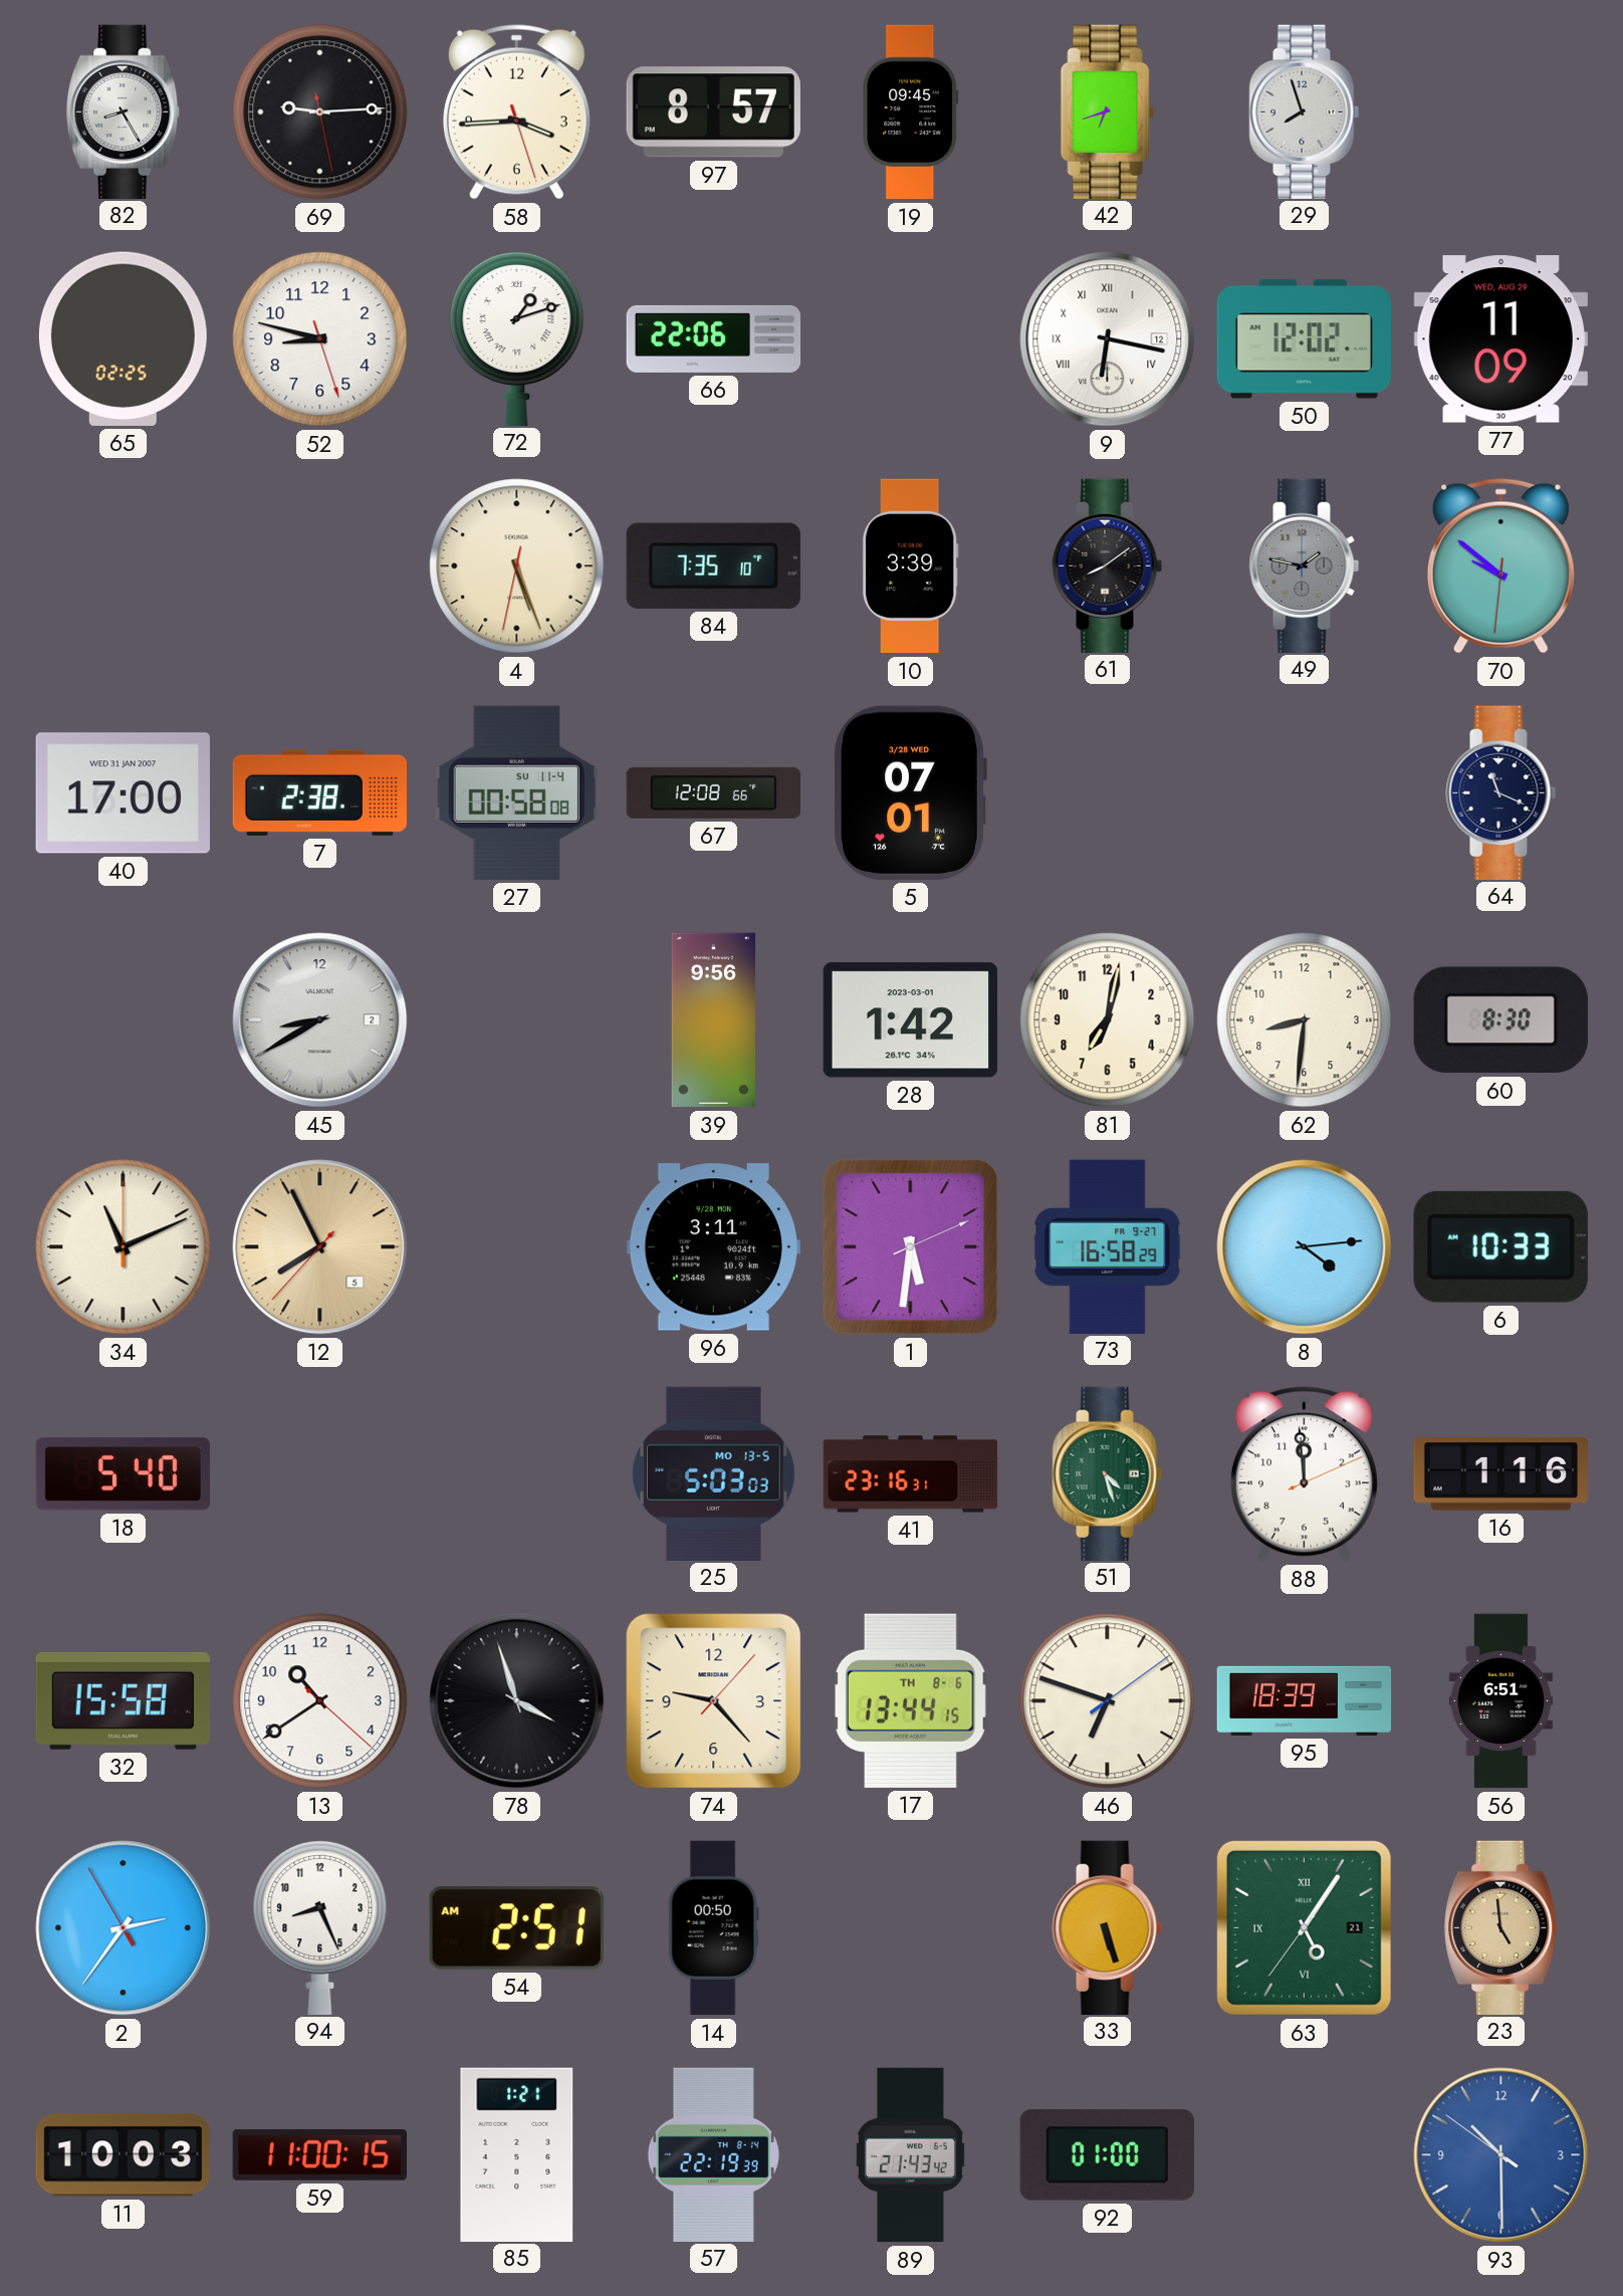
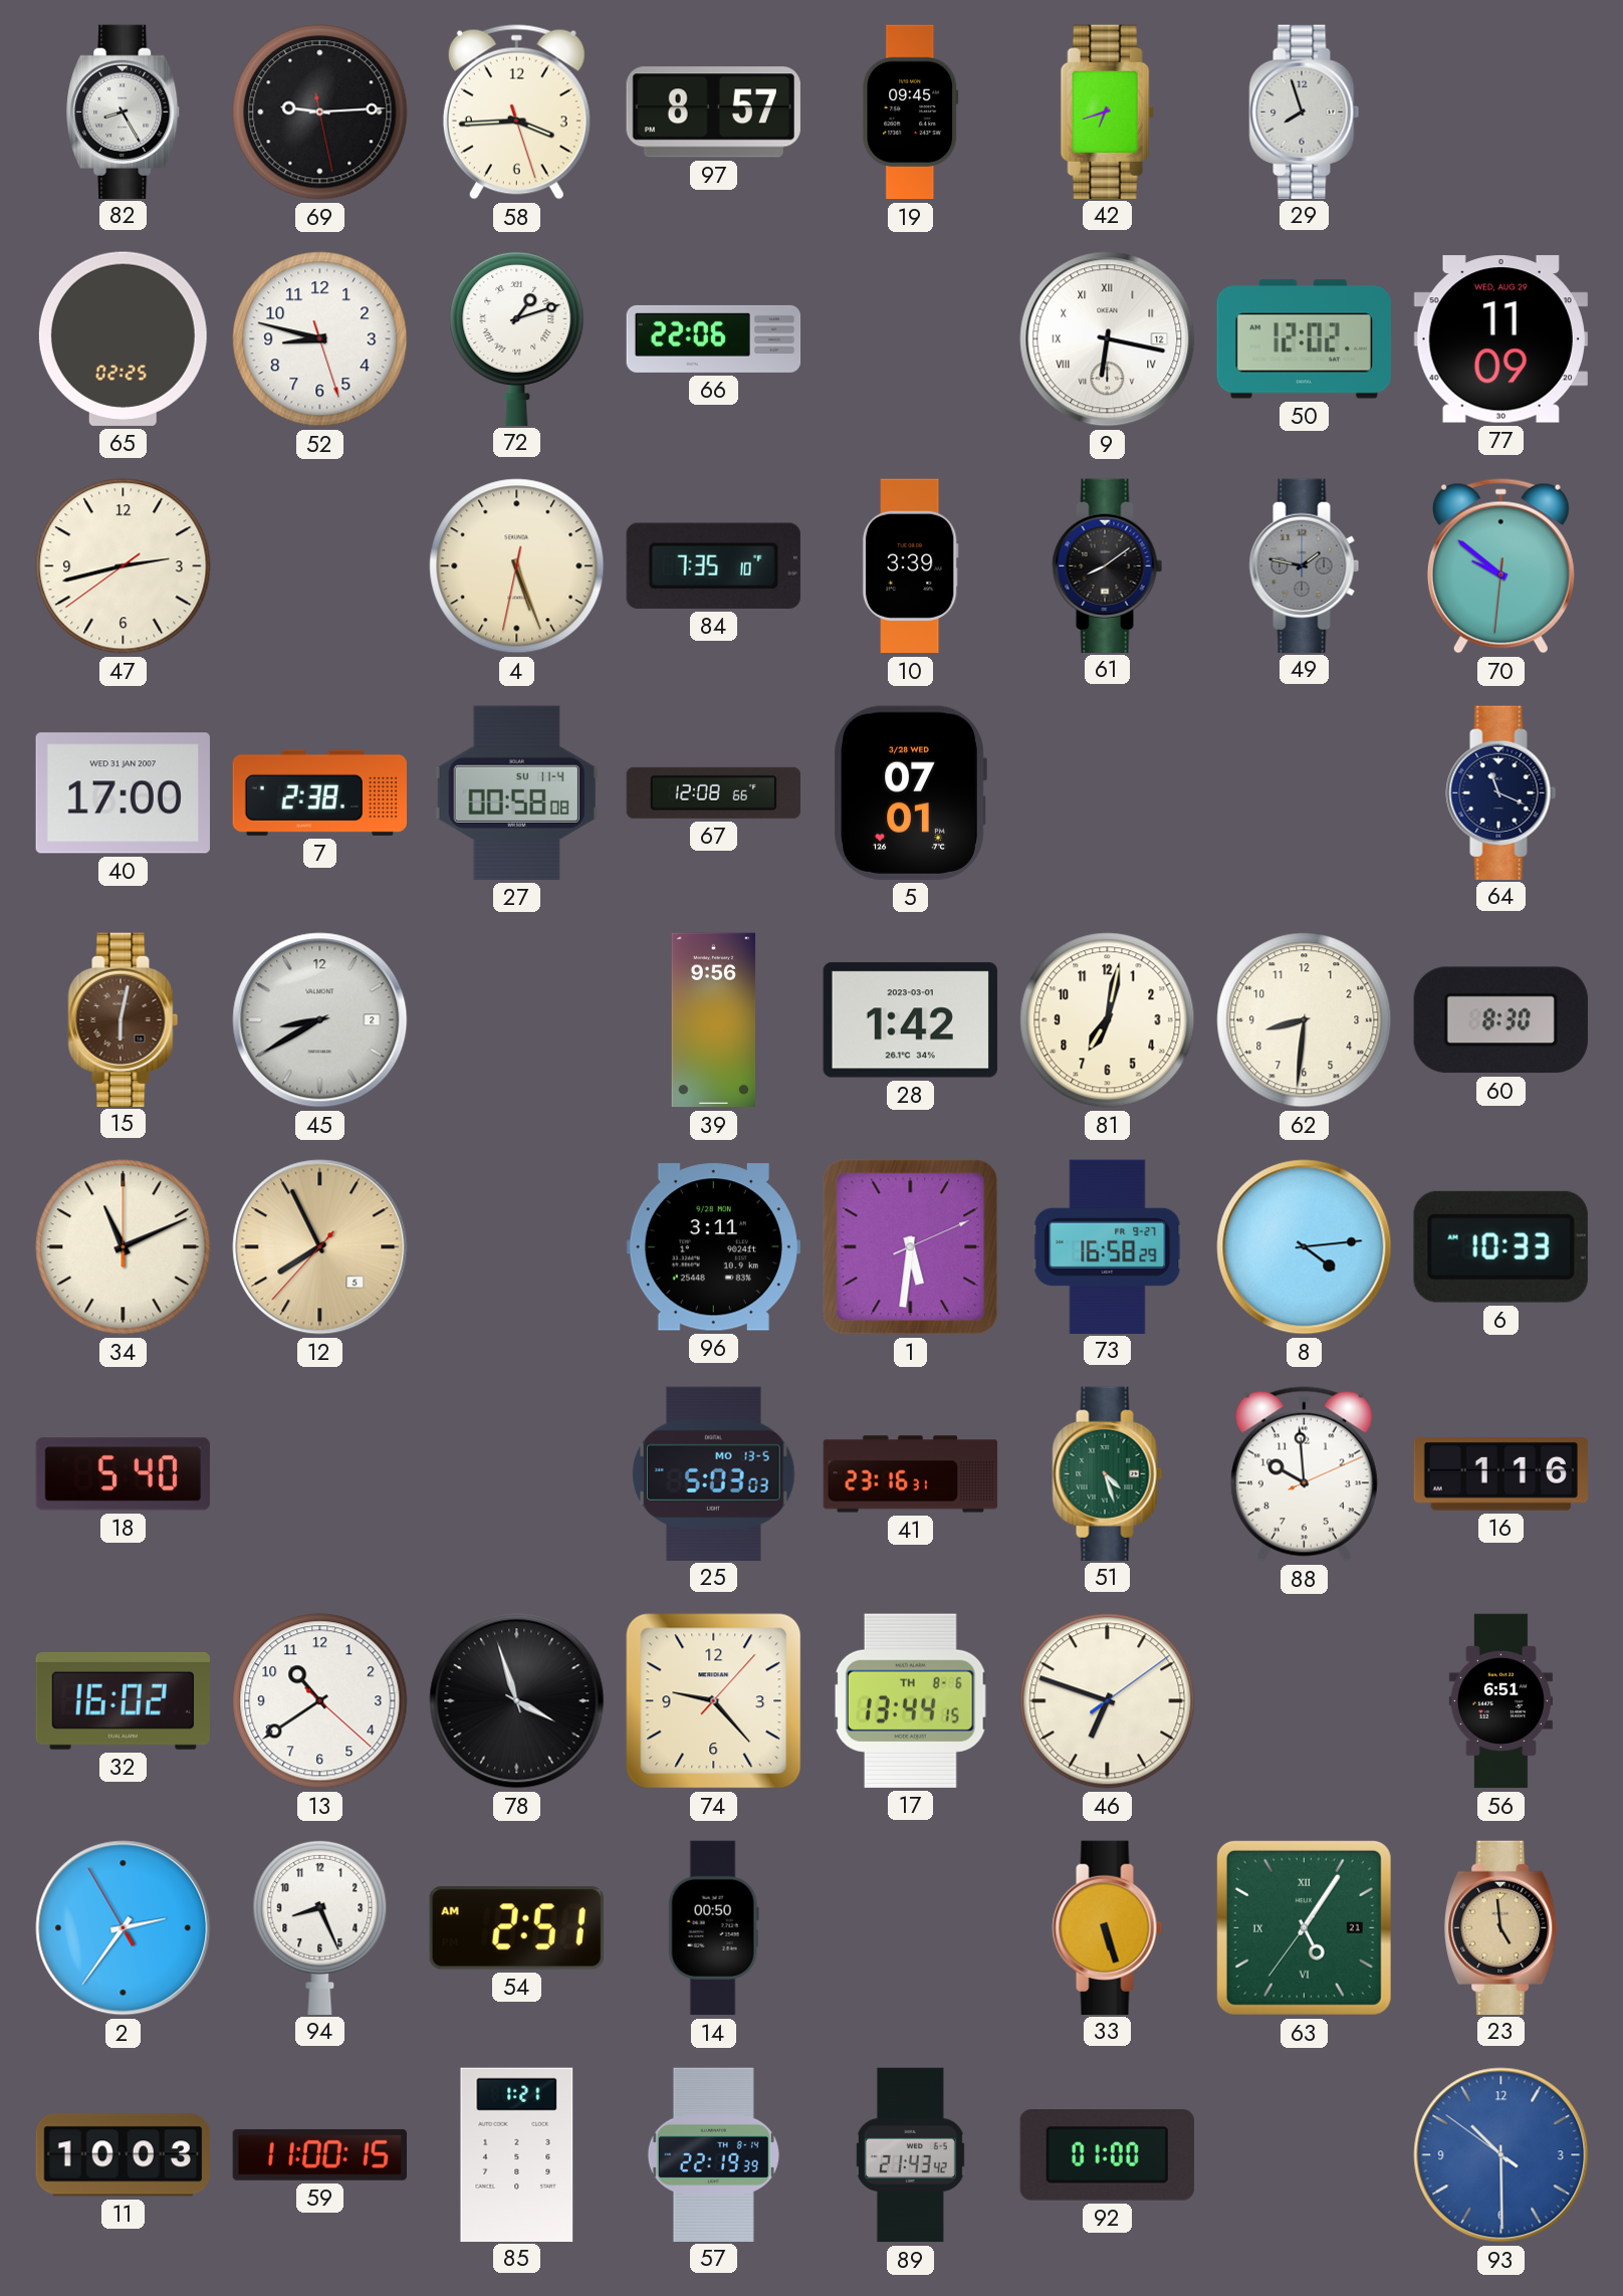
47: none -> 2:42 (124, 566)
15: none -> 6:02 (124, 1019)
88: 11:59 -> 9:59 (1304, 1474)
32: 15:58 -> 16:02 (123, 1700)
95: 18:39 -> none (1305, 1700)
